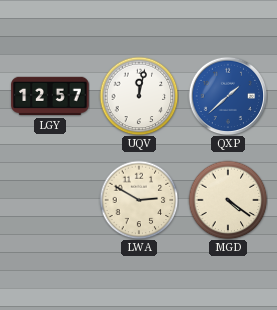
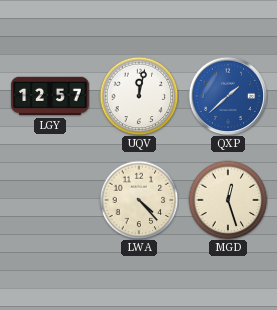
LWA: 2:50 -> 4:23 (139, 200)
MGD: 4:21 -> 12:27 (228, 200)
